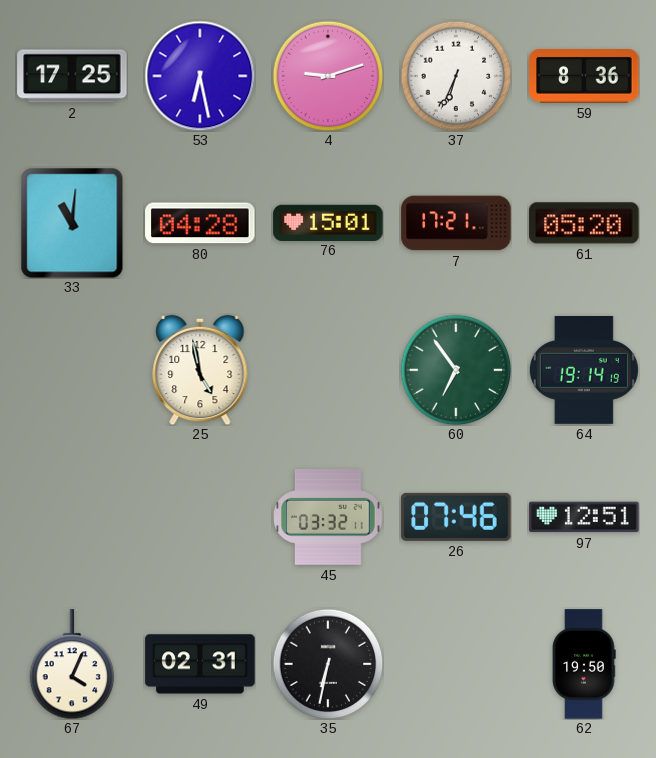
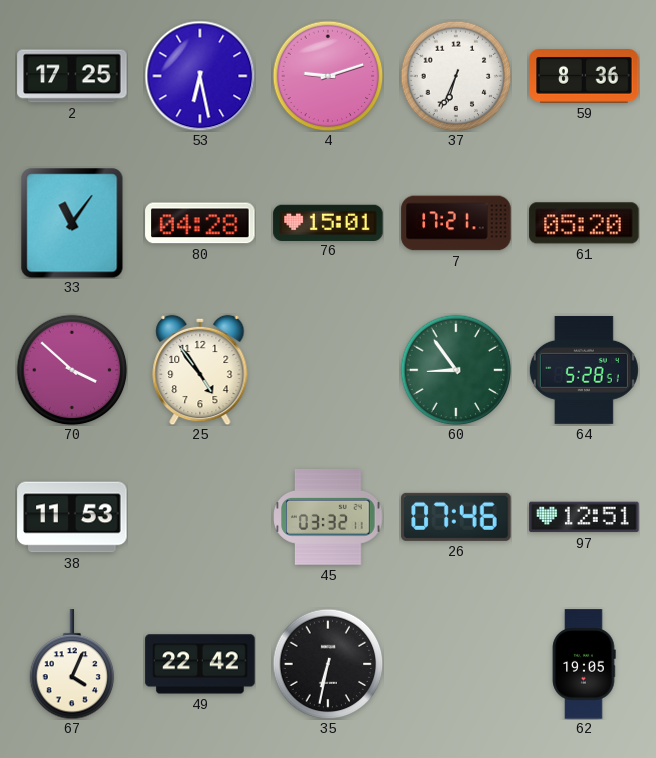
33: 11:01 -> 11:06 (72, 223)
70: none -> 3:52 (72, 370)
25: 4:58 -> 4:54 (200, 370)
60: 6:54 -> 8:54 (456, 370)
64: 19:14 -> 5:28 (584, 370)
38: none -> 11:53 (72, 517)
49: 02:31 -> 22:42 (200, 664)
62: 19:50 -> 19:05 (584, 664)
